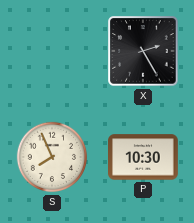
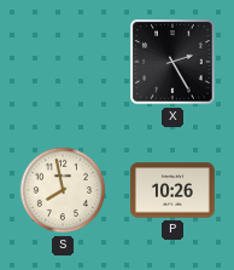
S: 7:56 -> 7:58 (63, 190)
P: 10:30 -> 10:26 (174, 190)
